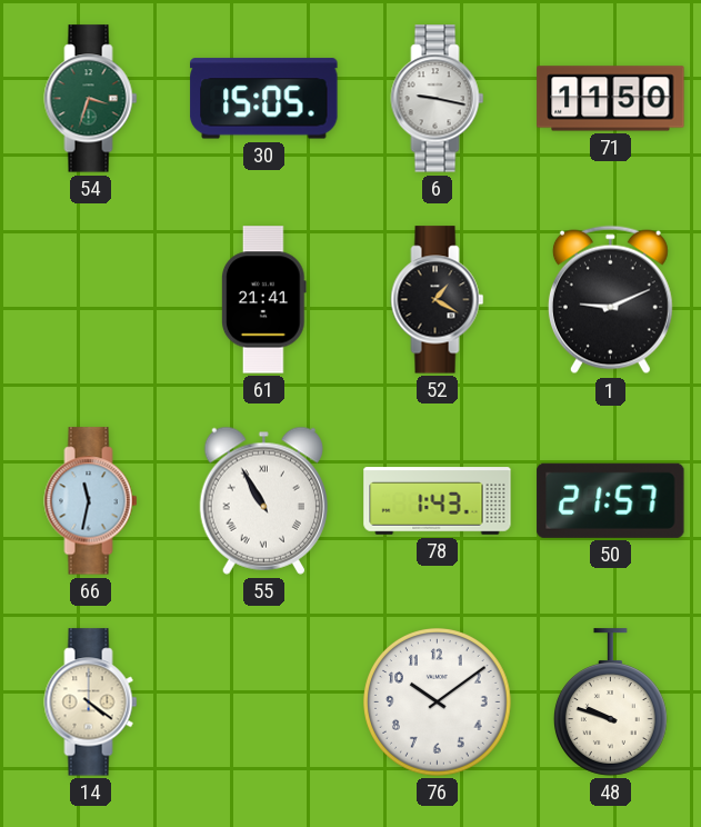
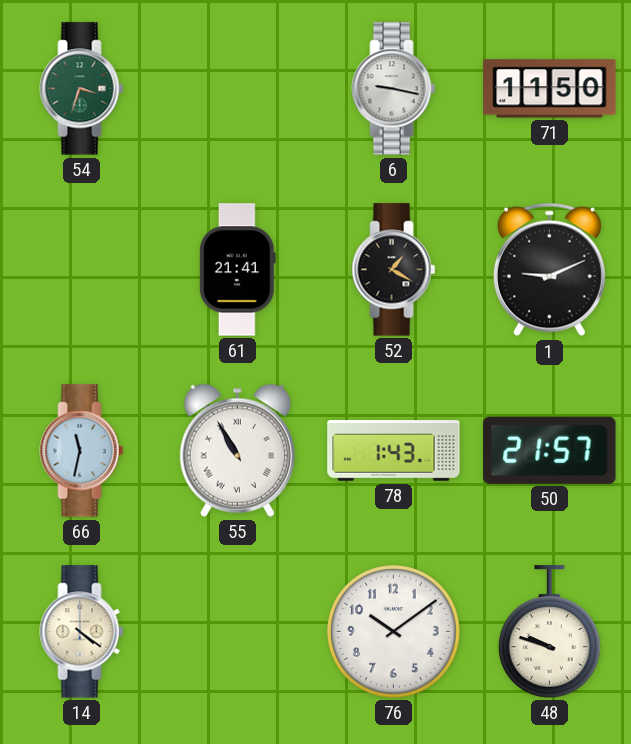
30: 15:05 -> none (264, 99)
